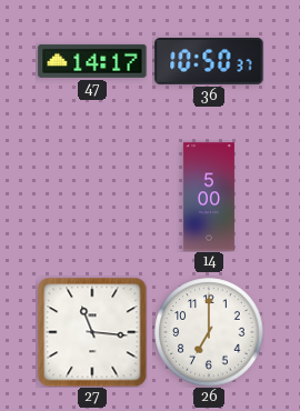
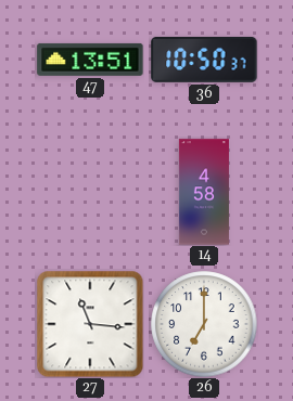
47: 14:17 -> 13:51 (90, 60)
14: 5:00 -> 4:58 (204, 192)
